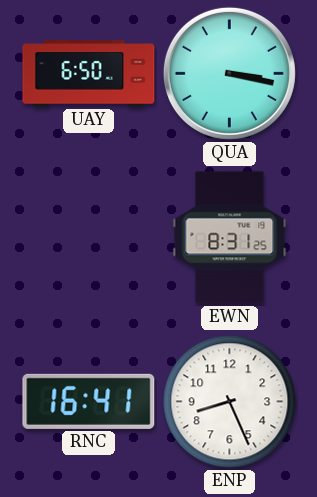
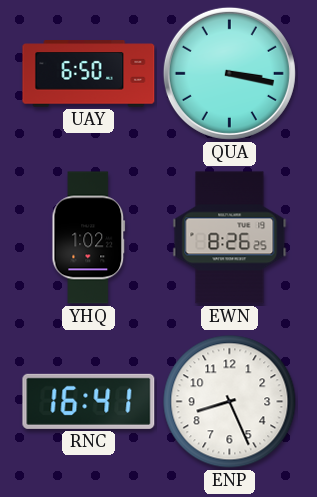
YHQ: none -> 1:02 (89, 238)
EWN: 8:31 -> 8:26 (230, 238)
